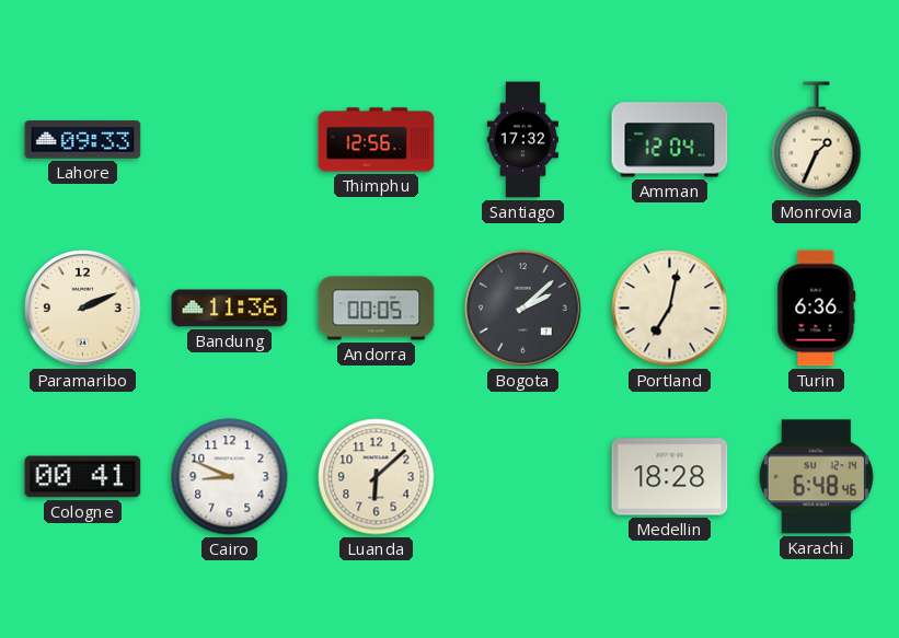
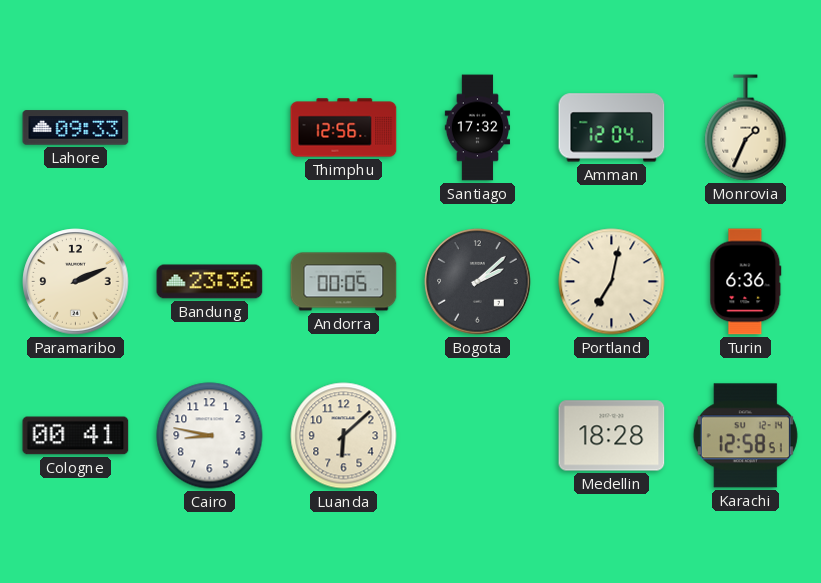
Bandung: 11:36 -> 23:36 (210, 282)
Cairo: 8:49 -> 8:47 (210, 436)
Karachi: 6:48 -> 12:58 (745, 436)
